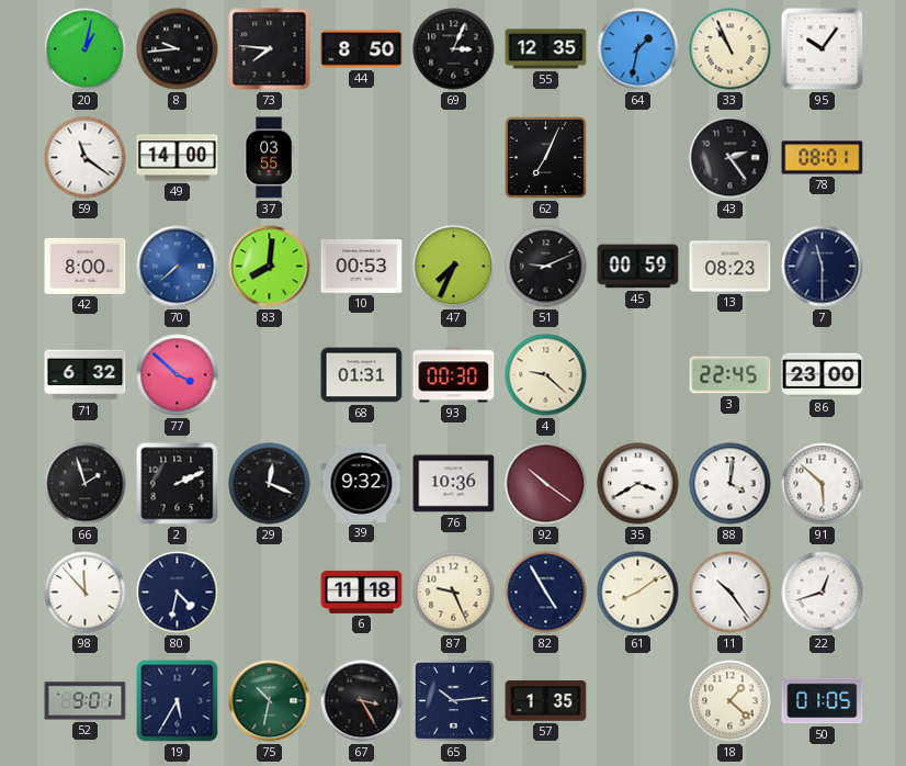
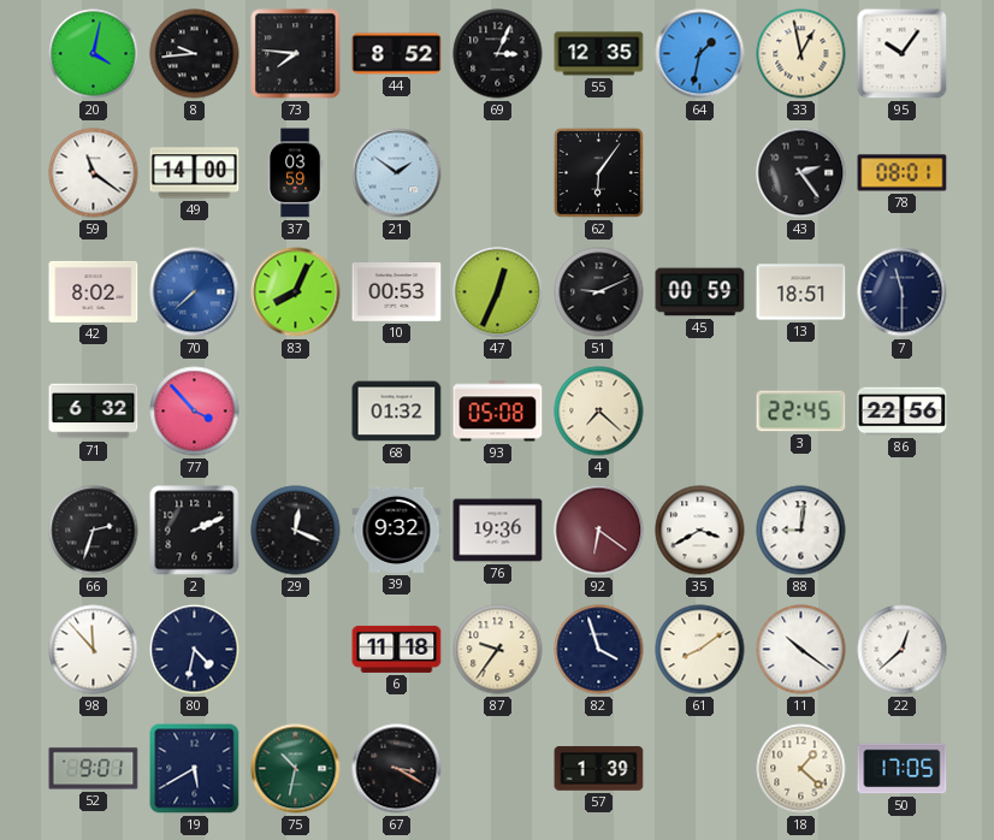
20: 1:02 -> 4:02 (94, 54)
44: 8:50 -> 8:52 (397, 54)
33: 10:56 -> 12:58 (801, 54)
37: 03:55 -> 03:59 (296, 173)
21: none -> 1:51 (397, 173)
62: 7:04 -> 6:06 (598, 172)
42: 8:00 -> 8:02 (94, 291)
83: 8:01 -> 8:04 (296, 292)
47: 7:34 -> 12:34 (498, 292)
13: 08:23 -> 18:51 (801, 292)
77: 3:52 -> 3:53 (195, 412)
68: 01:31 -> 01:32 (397, 412)
93: 00:30 -> 05:08 (498, 412)
4: 9:22 -> 7:22 (599, 412)
86: 23:00 -> 22:56 (903, 412)
66: 1:57 -> 2:33 (94, 531)
76: 10:36 -> 19:36 (498, 531)
92: 10:21 -> 6:21 (599, 531)
88: 4:01 -> 9:01 (801, 531)
91: 5:52 -> none (823, 484)
87: 9:26 -> 9:36 (498, 650)
82: 4:55 -> 3:57 (599, 650)
11: 10:24 -> 10:21 (801, 650)
22: 12:42 -> 12:38 (903, 650)
19: 5:35 -> 5:40 (195, 769)
67: 3:25 -> 3:20 (397, 769)
65: 10:14 -> none (453, 700)
57: 1:35 -> 1:39 (599, 769)
50: 01:05 -> 17:05 (903, 769)
